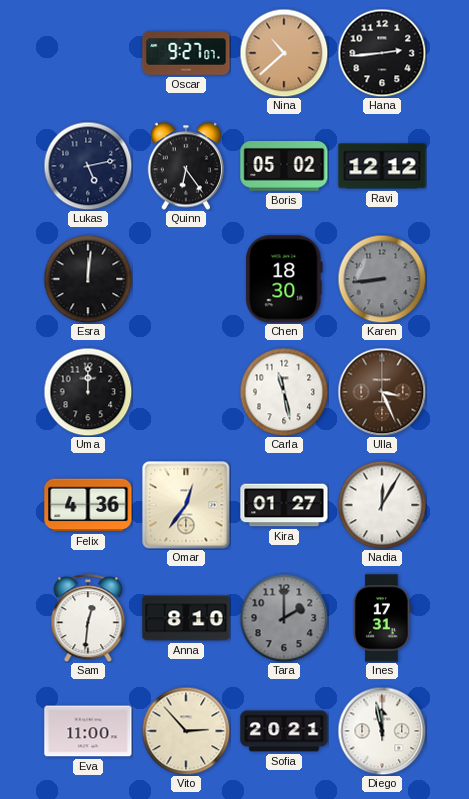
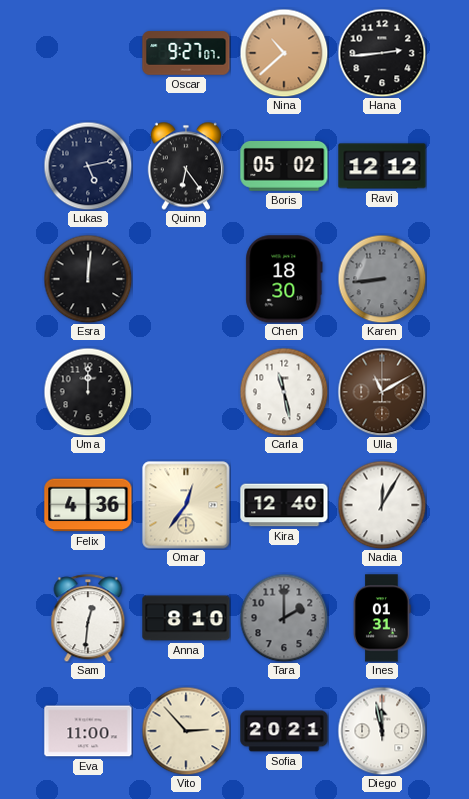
Ulla: 3:26 -> 11:10 (382, 392)
Kira: 01:27 -> 12:40 (284, 505)
Ines: 17:31 -> 01:31 (382, 618)
